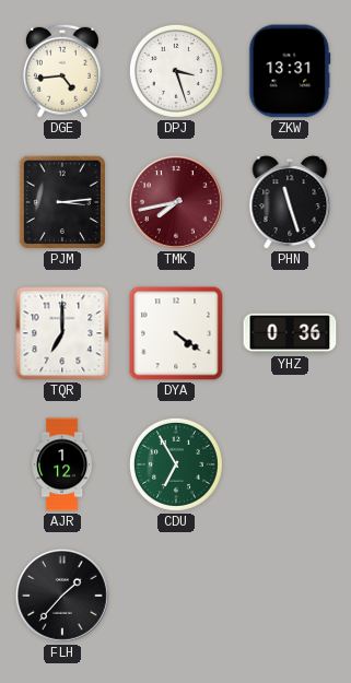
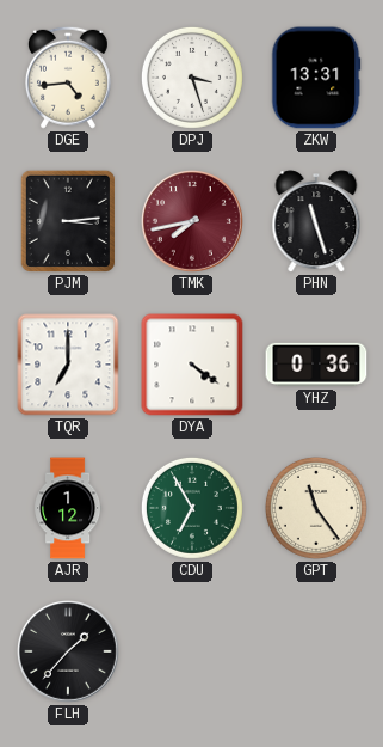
GPT: none -> 11:24 (316, 508)
